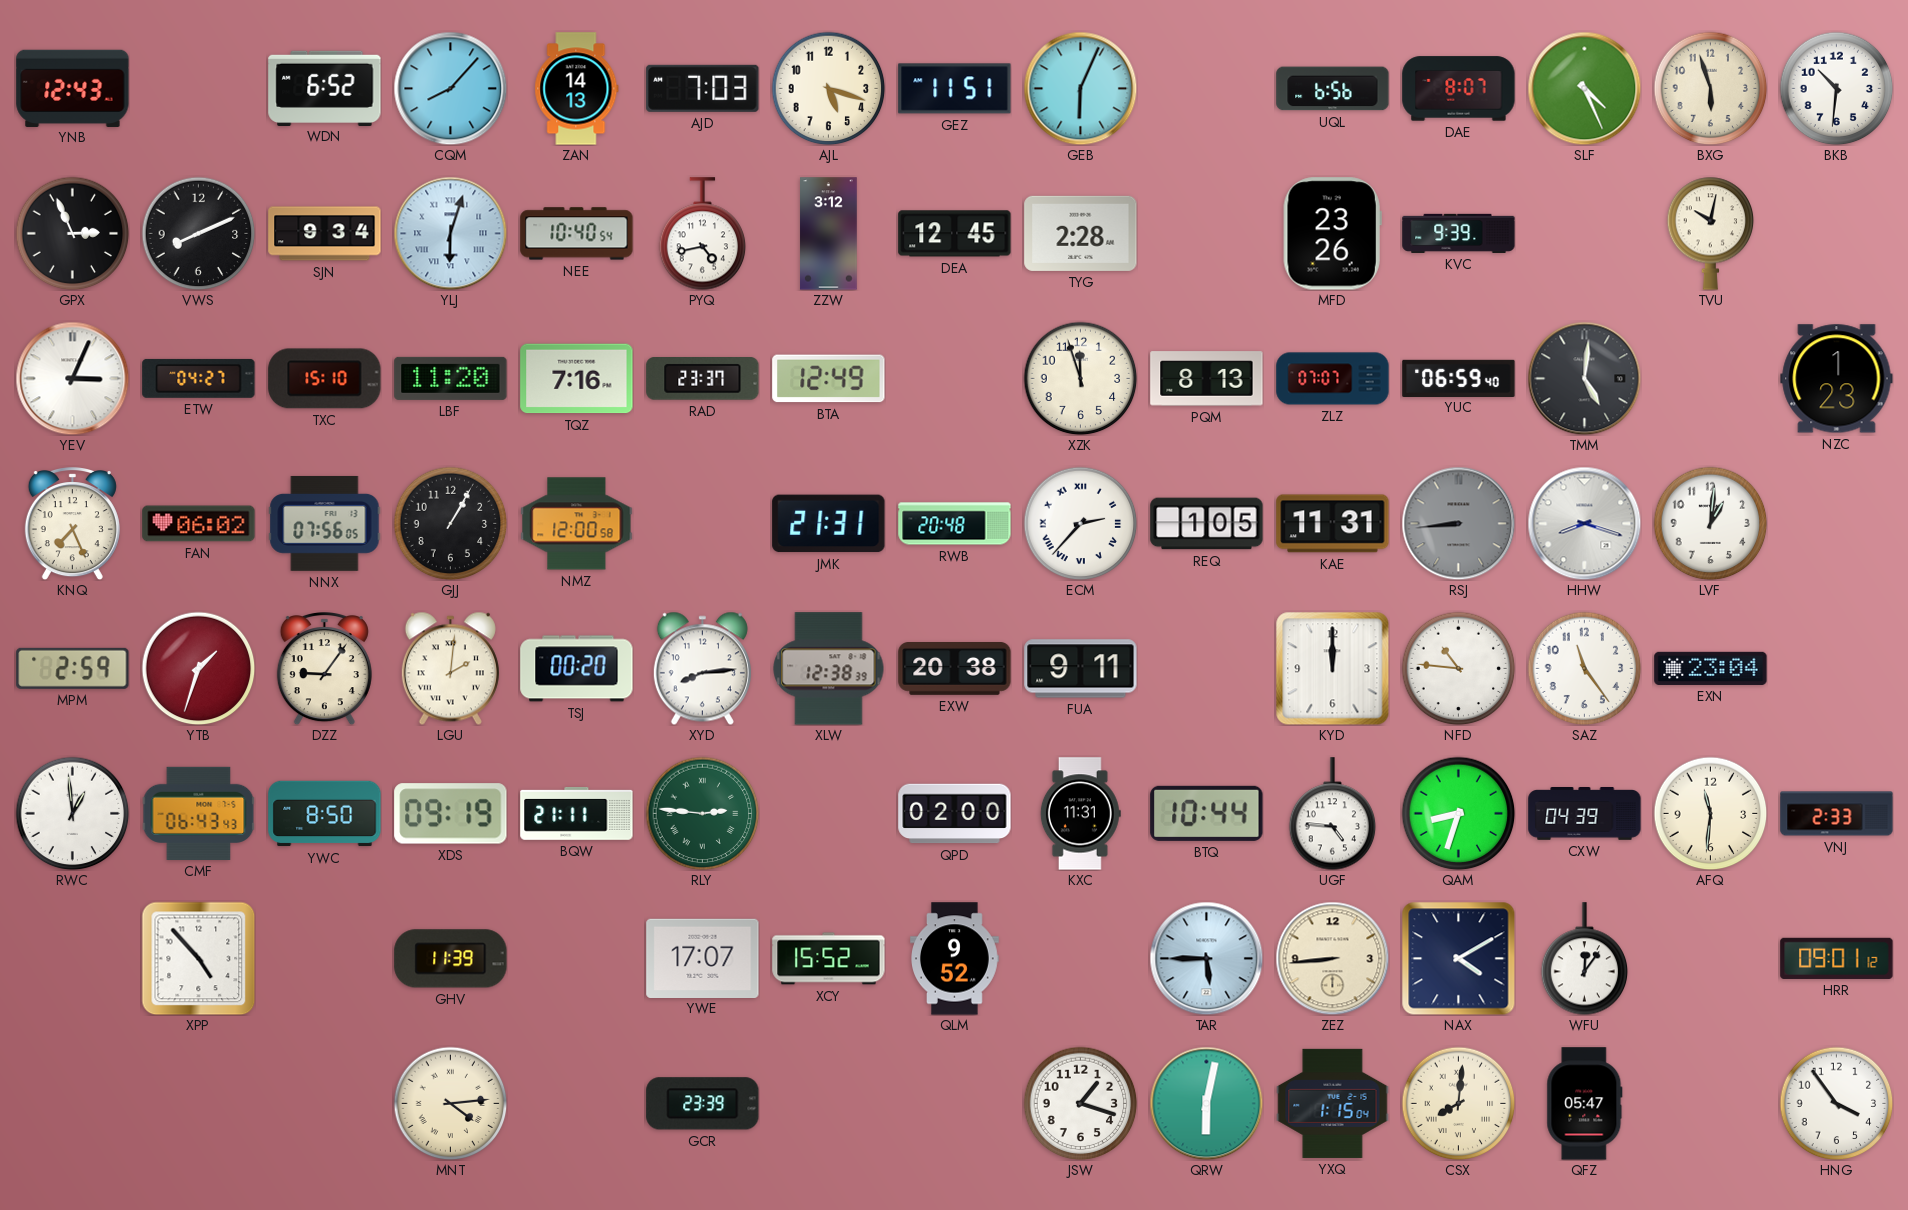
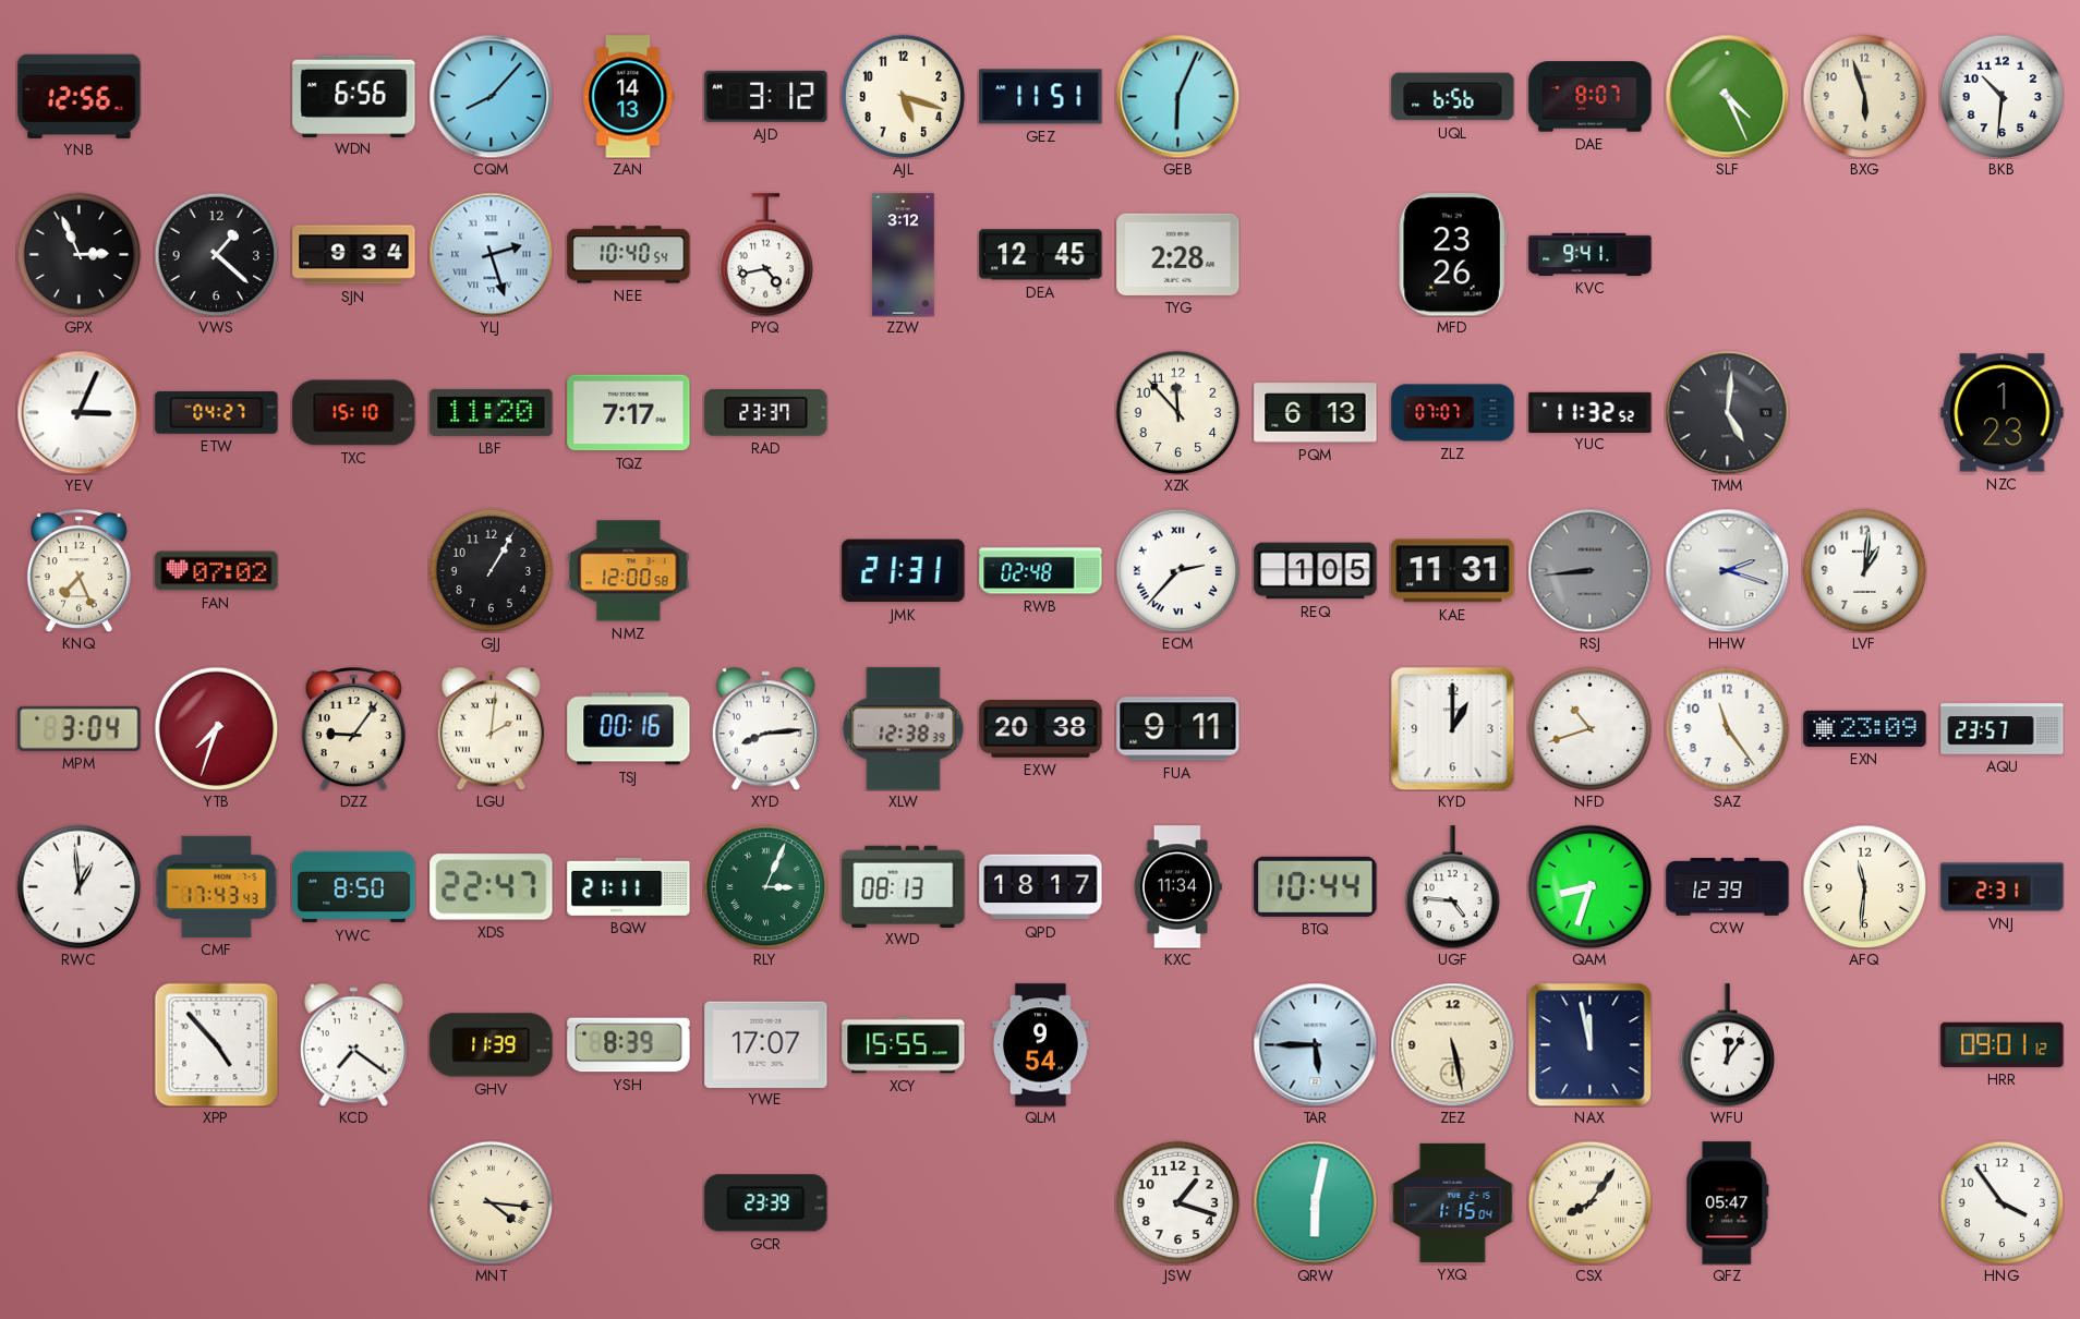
YNB: 12:43 -> 12:56 (80, 96)
WDN: 6:52 -> 6:56 (354, 96)
AJD: 7:03 -> 3:12 (766, 96)
VWS: 8:11 -> 1:22 (216, 254)
YLJ: 6:03 -> 2:27 (491, 254)
KVC: 9:39 -> 9:41 (1591, 254)
TVU: 10:02 -> none (1711, 233)
TQZ: 7:16 -> 7:17 (629, 413)
BTA: 12:49 -> none (829, 379)
XZK: 11:57 -> 11:53 (1177, 412)
PQM: 8:13 -> 6:13 (1316, 413)
YUC: 06:59 -> 11:32 (1591, 412)
FAN: 06:02 -> 07:02 (217, 571)
NNX: 07:56 -> none (325, 523)
RWB: 20:48 -> 02:48 (1041, 571)
HHW: 8:18 -> 2:18 (1727, 570)
MPM: 2:59 -> 3:04 (80, 728)
YTB: 1:33 -> 7:33 (216, 728)
TSJ: 00:20 -> 00:16 (629, 729)
KYD: 12:00 -> 1:00 (1452, 728)
NFD: 10:46 -> 10:42 (1589, 728)
EXN: 23:04 -> 23:09 (1865, 728)
AQU: none -> 23:57 (2003, 729)
CMF: 06:43 -> 17:43 (216, 886)
XDS: 09:19 -> 22:47 (492, 887)
RLY: 2:46 -> 3:04 (765, 886)
XWD: none -> 08:13 (904, 886)
QPD: 02:00 -> 18:17 (1041, 887)
KXC: 11:31 -> 11:34 (1177, 887)
CXW: 04:39 -> 12:39 (1728, 887)
VNJ: 2:33 -> 2:31 (2003, 887)
KCD: none -> 7:21 (353, 1044)
YSH: none -> 8:39 (629, 1045)
XCY: 15:52 -> 15:55 (904, 1045)
QLM: 9:52 -> 9:54 (1041, 1045)
ZEZ: 8:44 -> 5:28 (1452, 1044)
NAX: 4:10 -> 11:58 (1589, 1044)
MNT: 4:14 -> 4:16 (491, 1202)
CSX: 8:01 -> 8:06 (1589, 1202)
